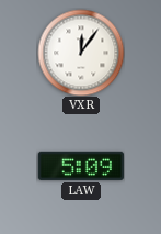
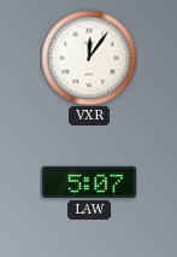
LAW: 5:09 -> 5:07 (89, 182)
